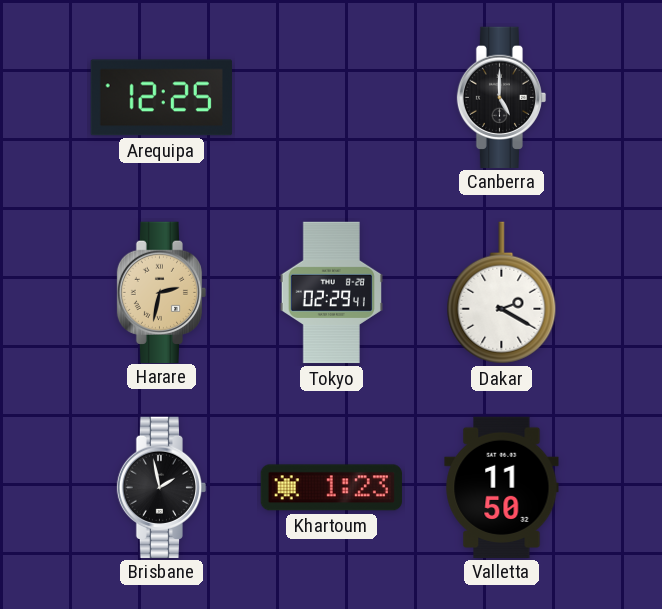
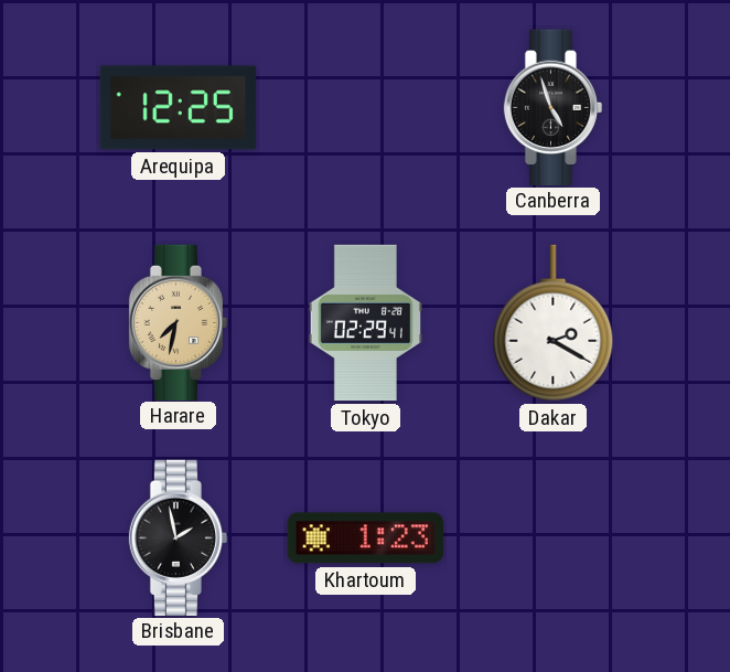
Canberra: 5:00 -> 4:57 (554, 107)
Harare: 2:32 -> 7:32 (179, 322)
Valletta: 11:50 -> none (502, 487)
